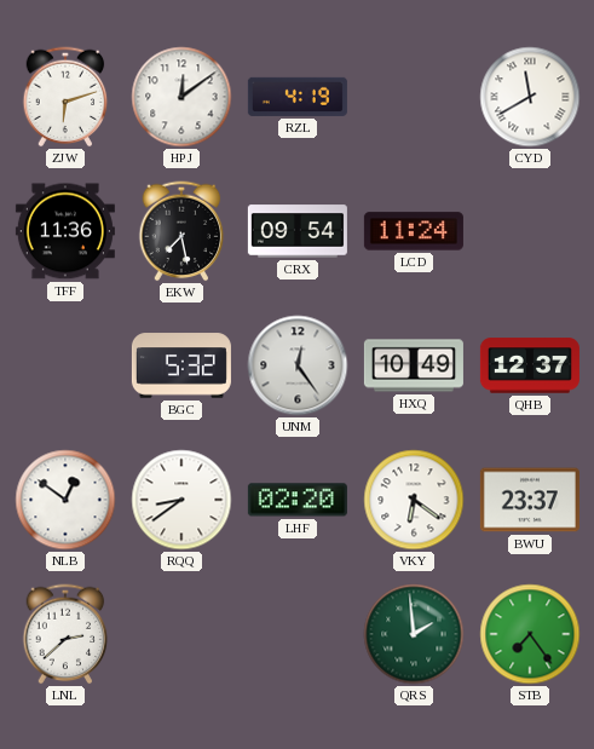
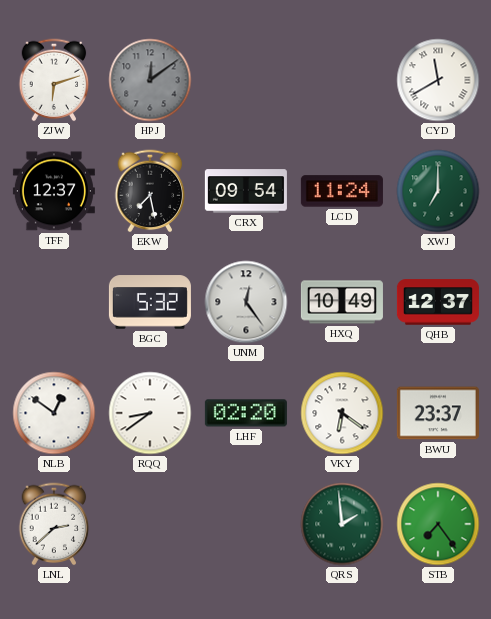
HPJ dial: white -> grey (150, 80)
RZL: 4:19 -> none (298, 97)
TFF: 11:36 -> 12:37 (54, 191)
XWJ: none -> 7:00 (438, 191)
